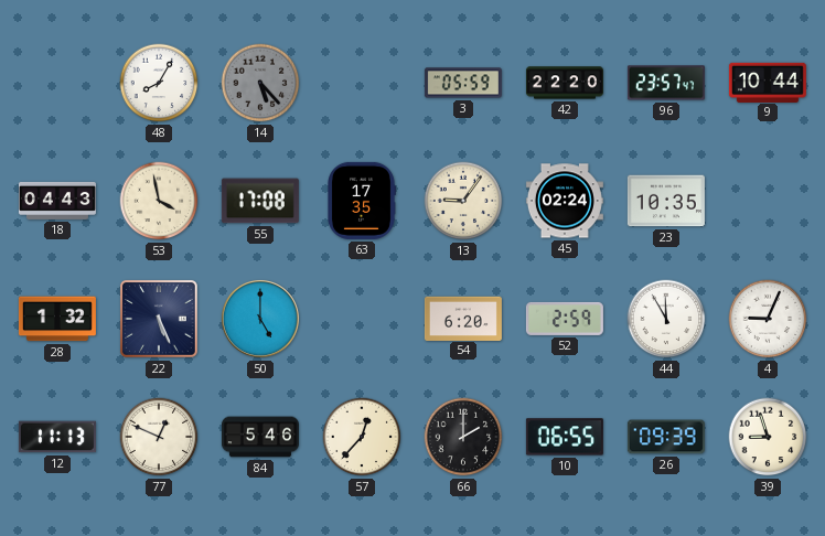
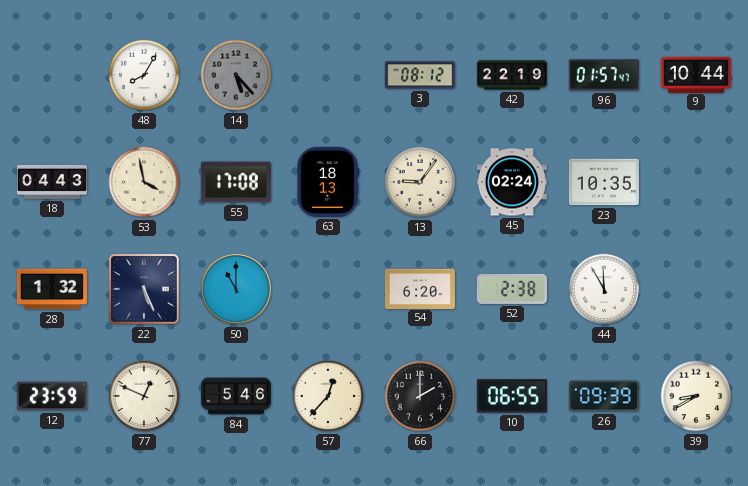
3: 05:59 -> 08:12 (420, 75)
42: 22:20 -> 22:19 (512, 75)
96: 23:57 -> 01:57 (604, 75)
63: 17:35 -> 18:13 (328, 182)
50: 5:00 -> 11:00 (236, 289)
52: 2:59 -> 2:38 (512, 289)
4: 9:04 -> none (768, 319)
12: 11:13 -> 23:59 (52, 396)
39: 8:57 -> 8:40 (696, 396)
